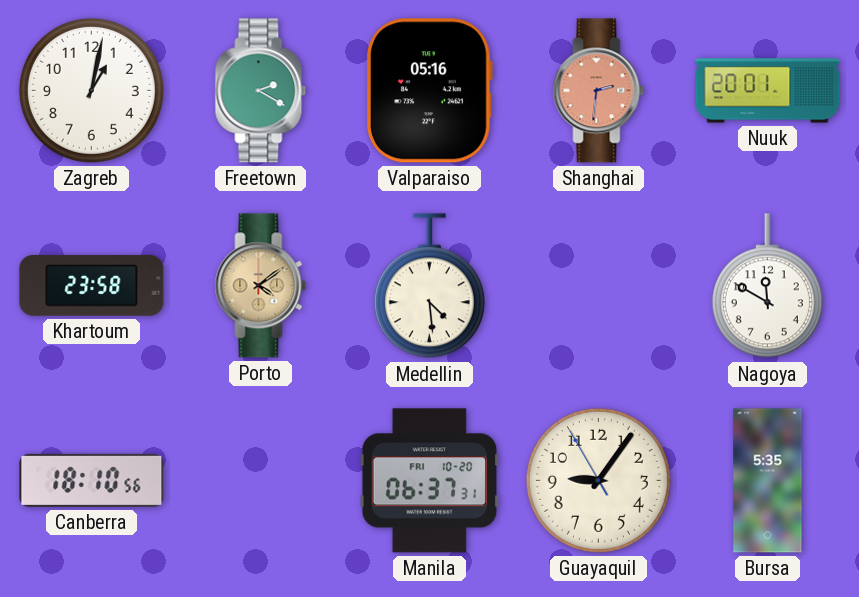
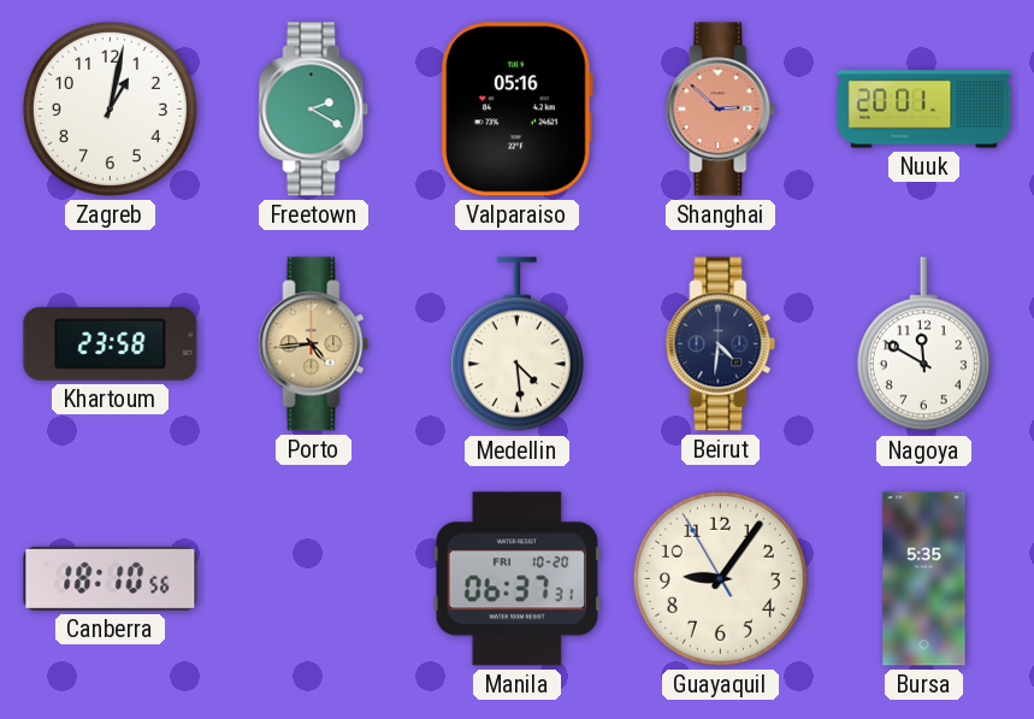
Shanghai: 2:31 -> 2:52 (721, 110)
Porto: 4:09 -> 4:44 (314, 344)
Beirut: none -> 4:31 (721, 344)
